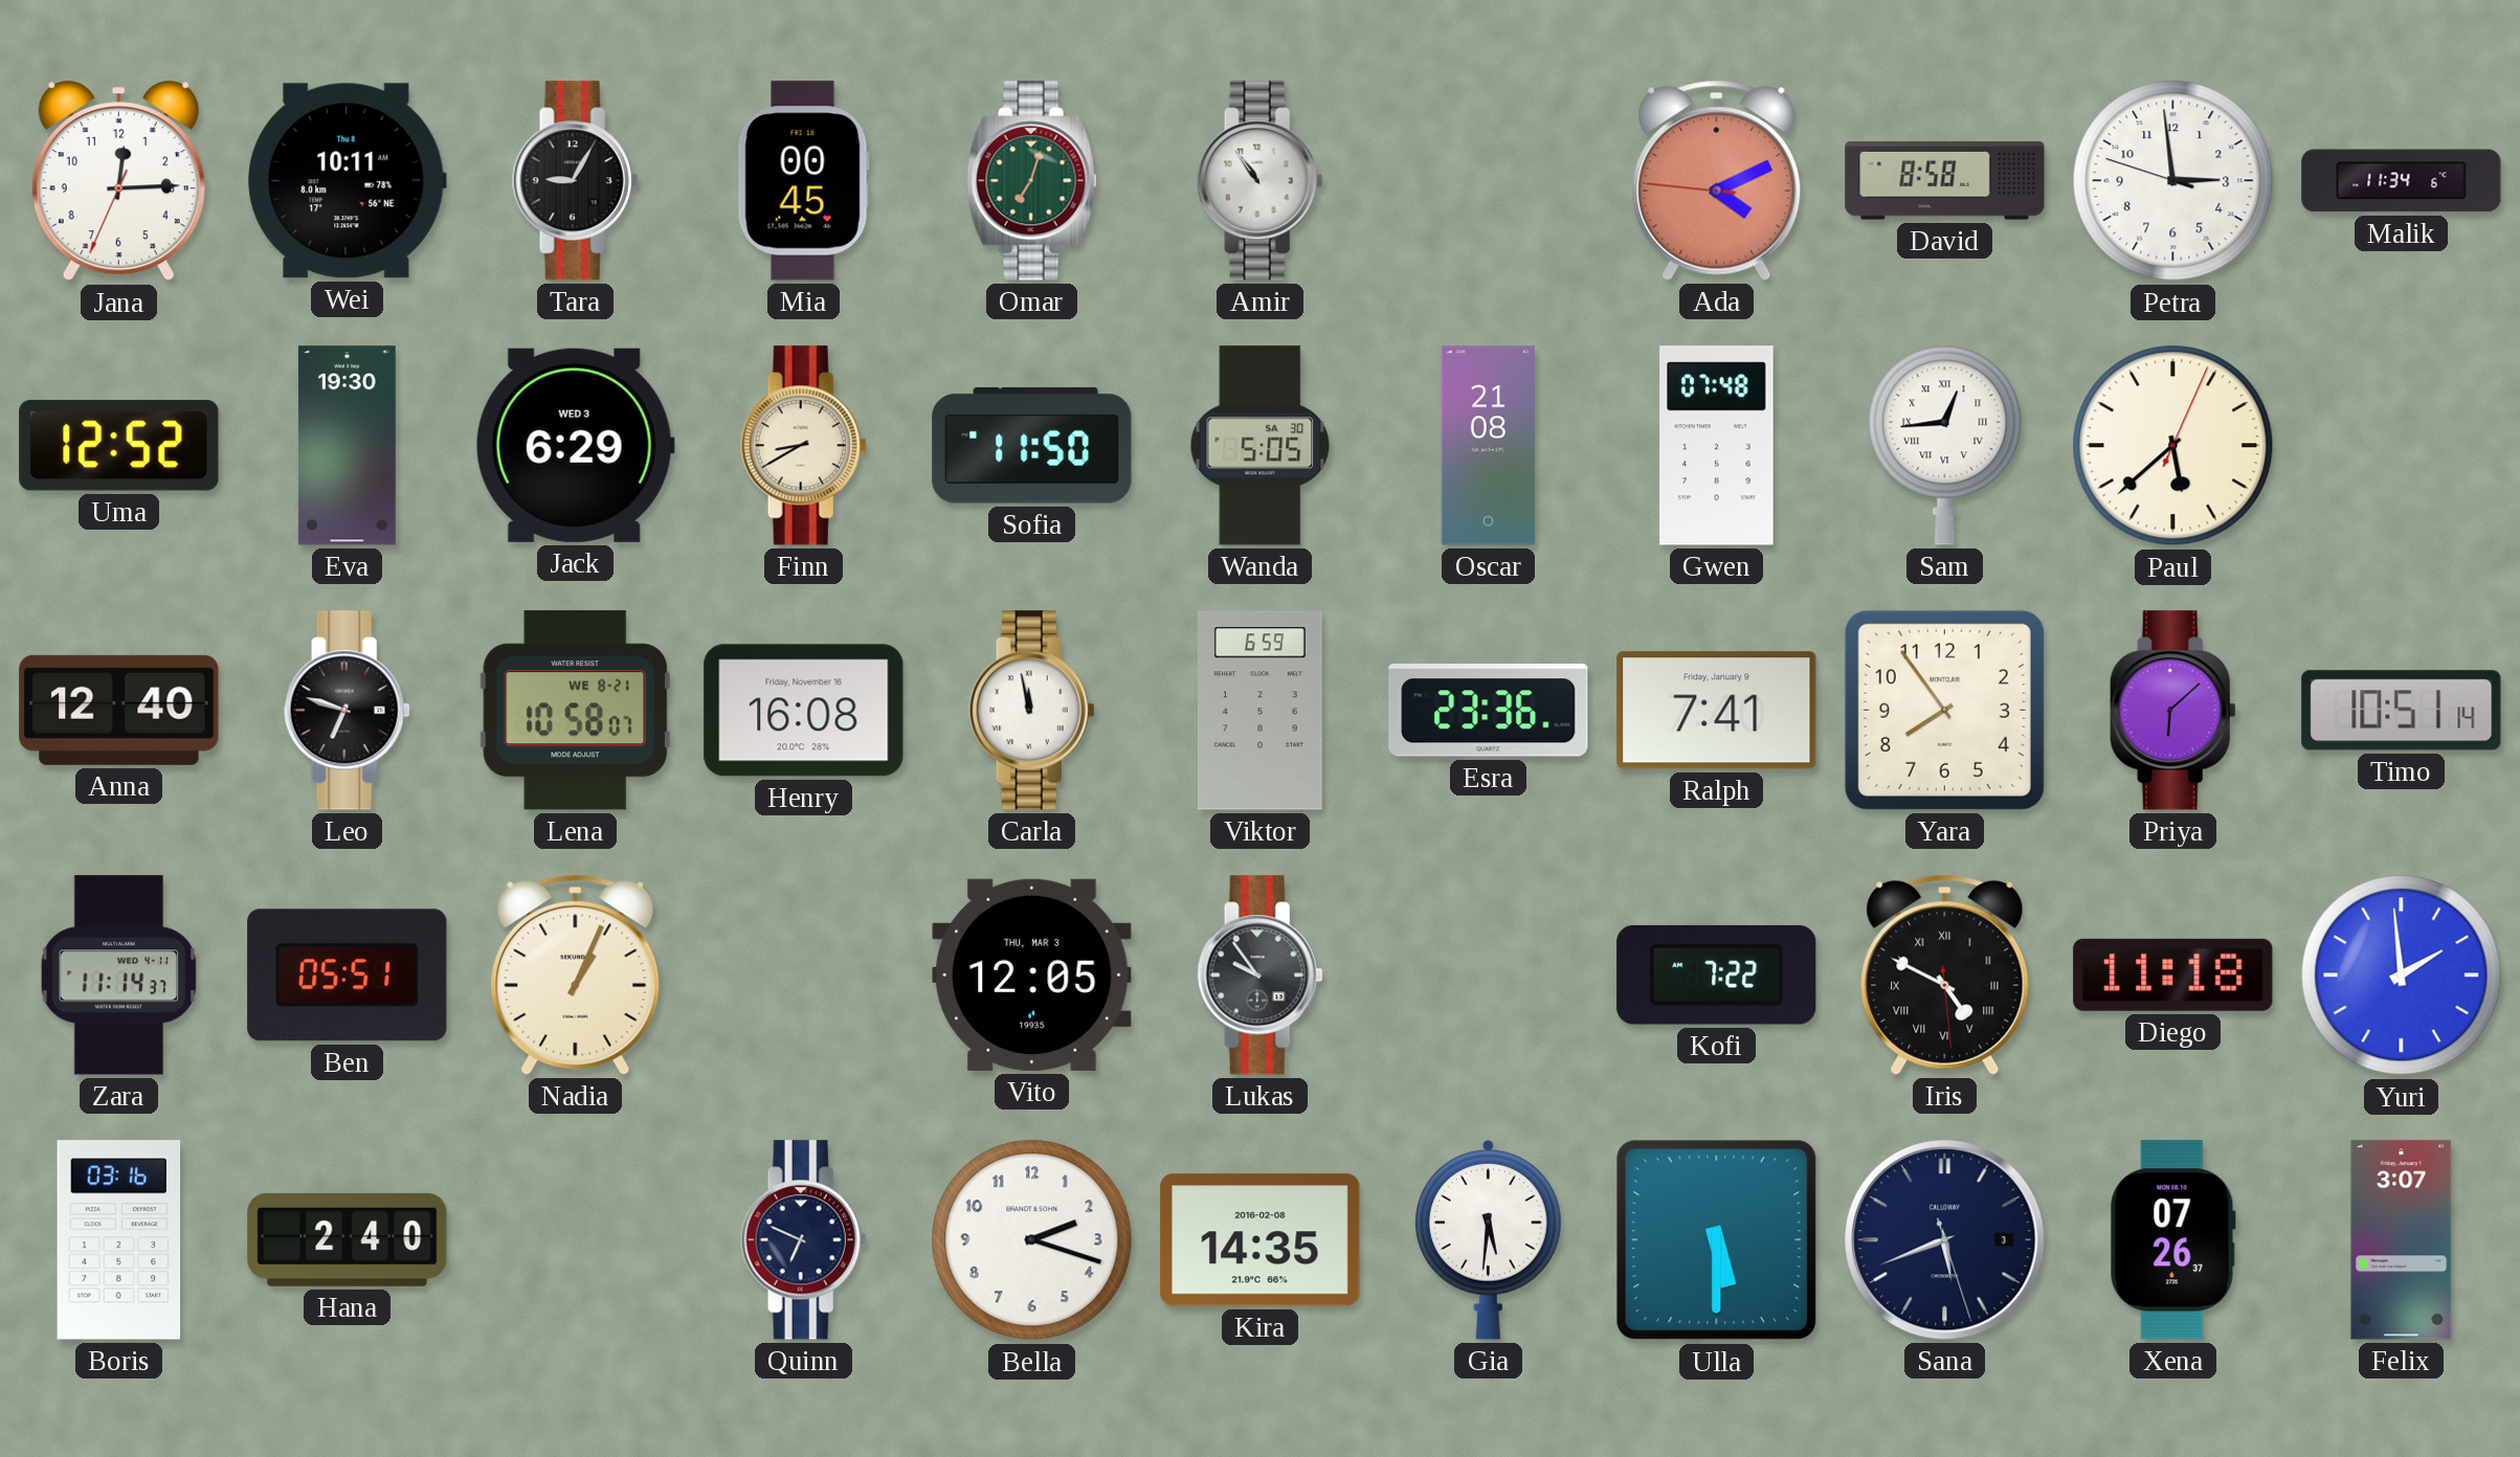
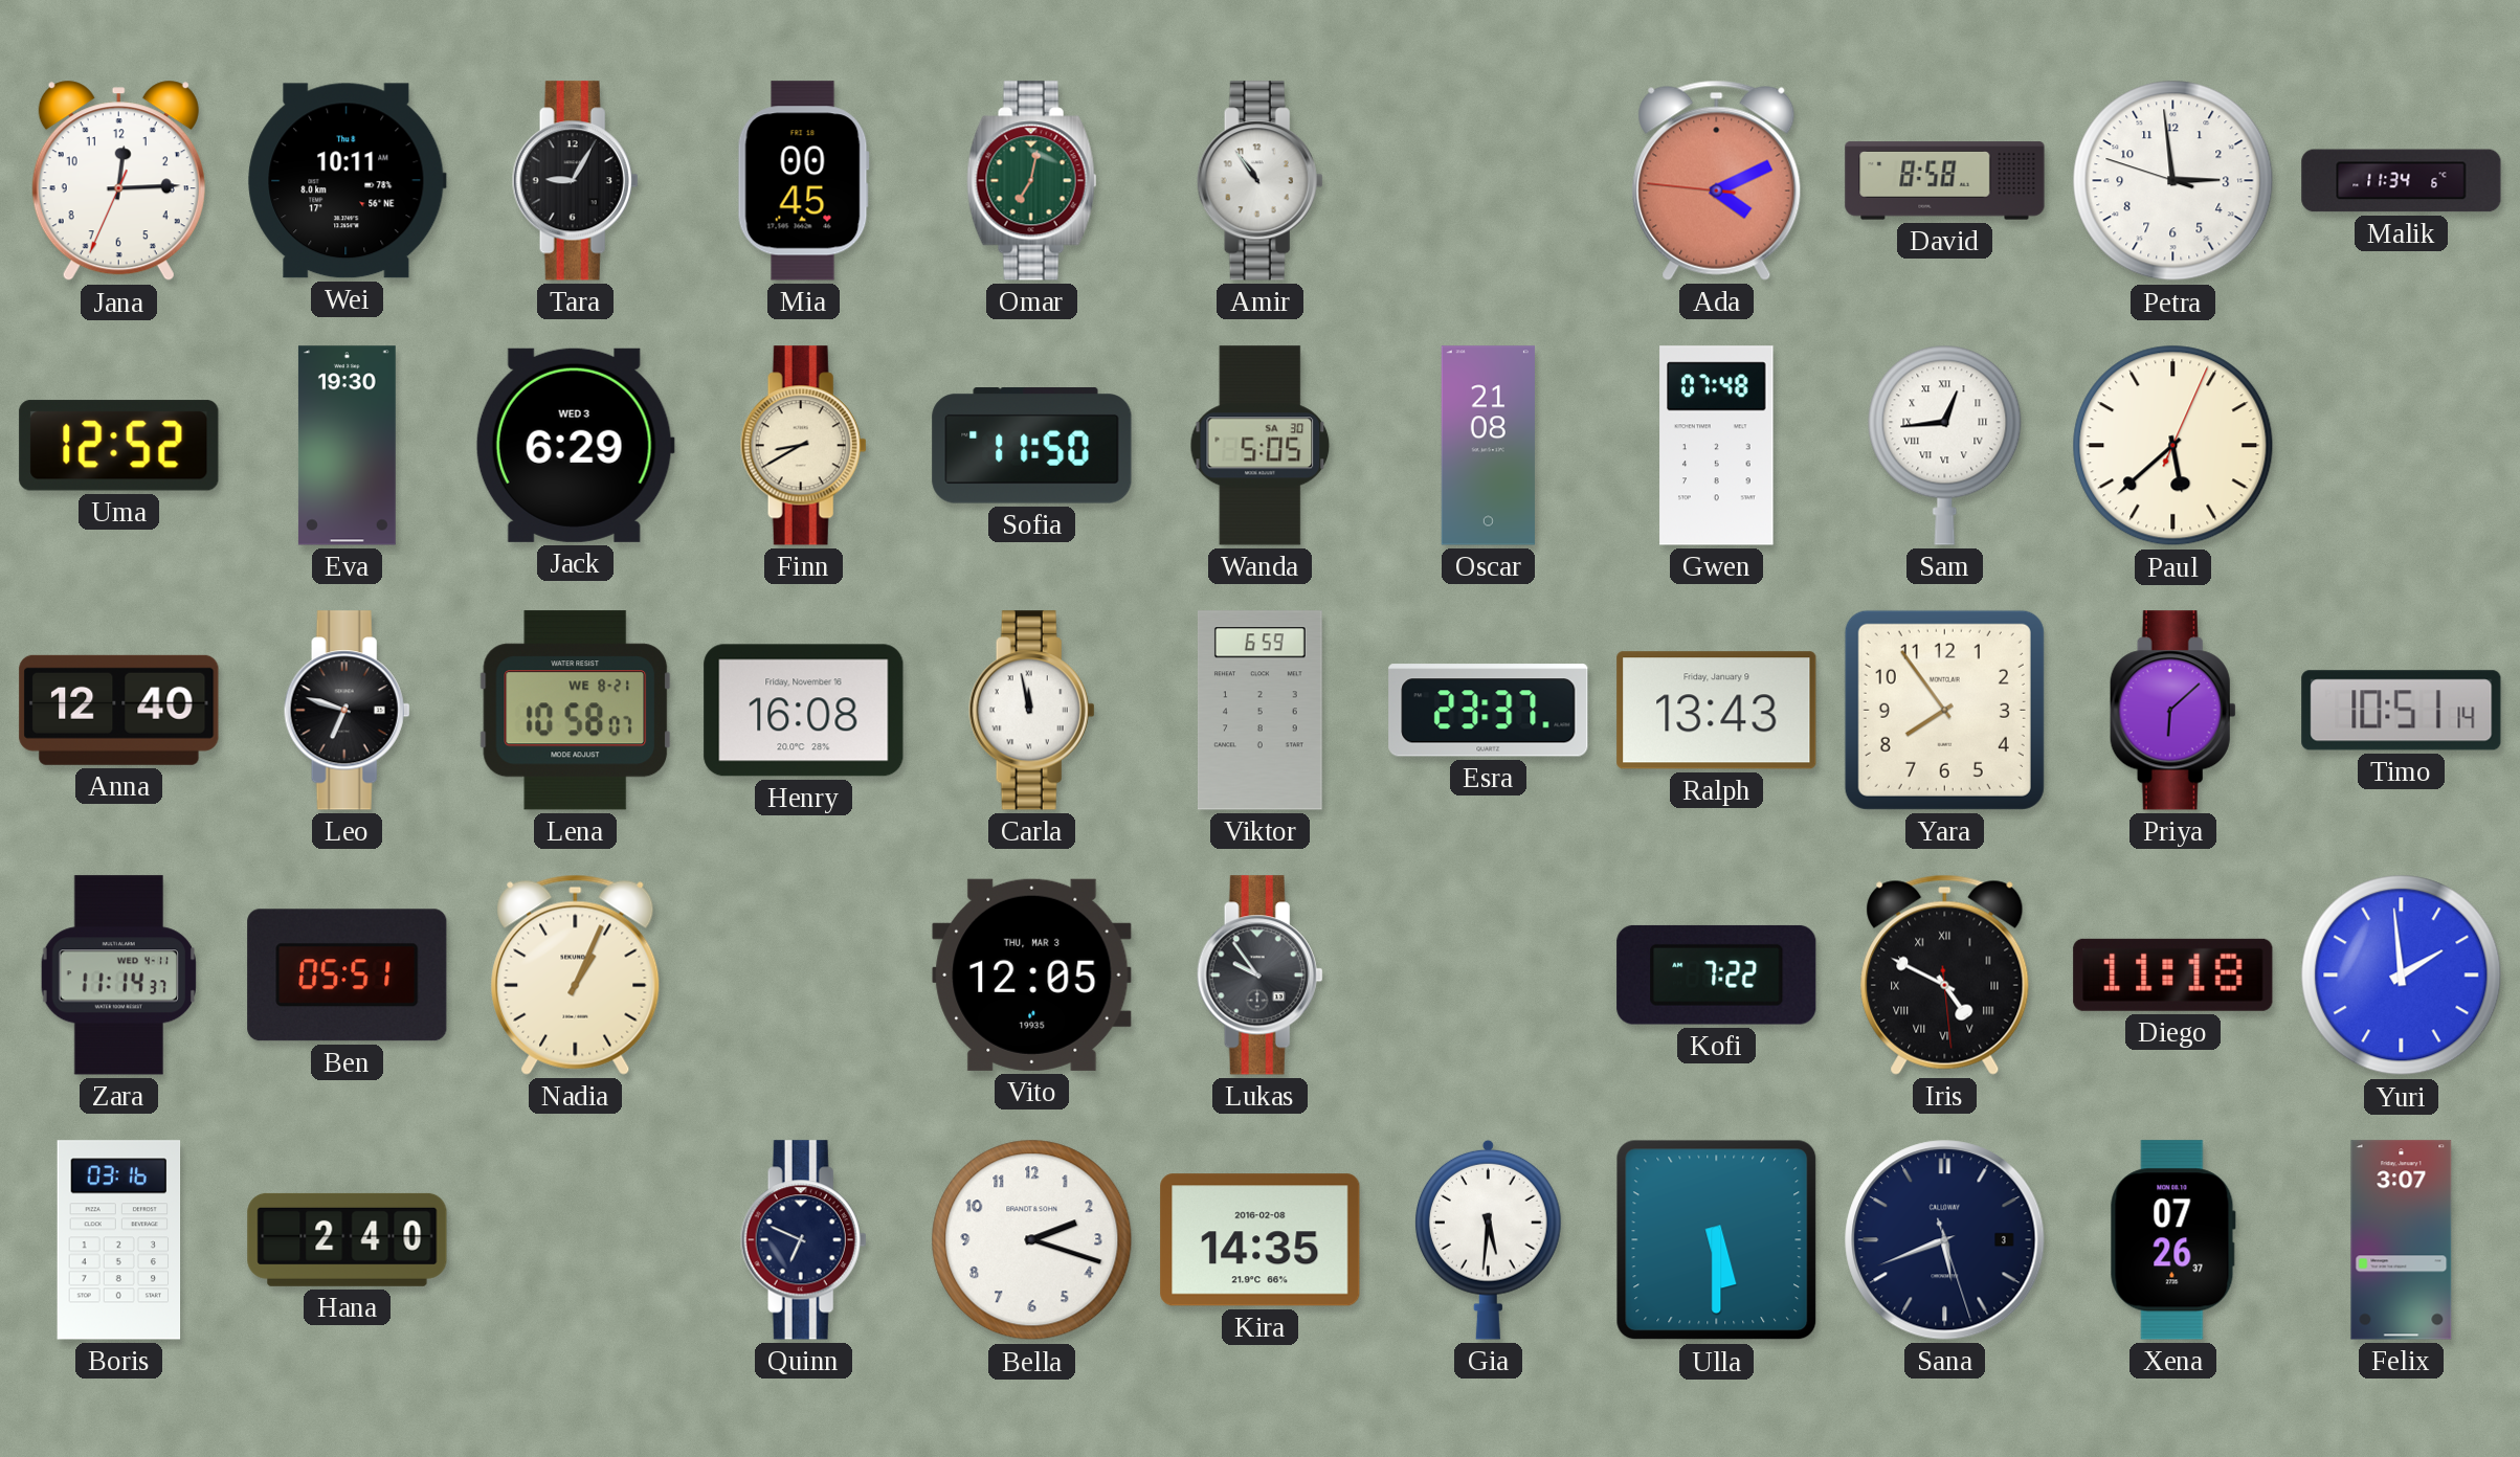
Omar: 7:03 -> 7:02 (1032, 181)
Esra: 23:36 -> 23:37 (1489, 711)
Ralph: 7:41 -> 13:43 (1717, 711)
